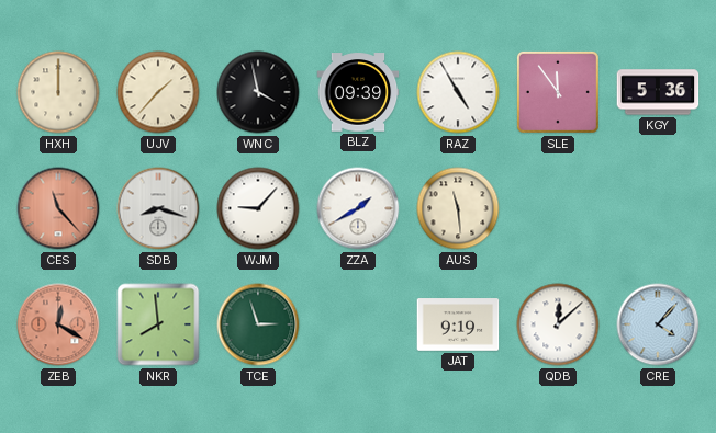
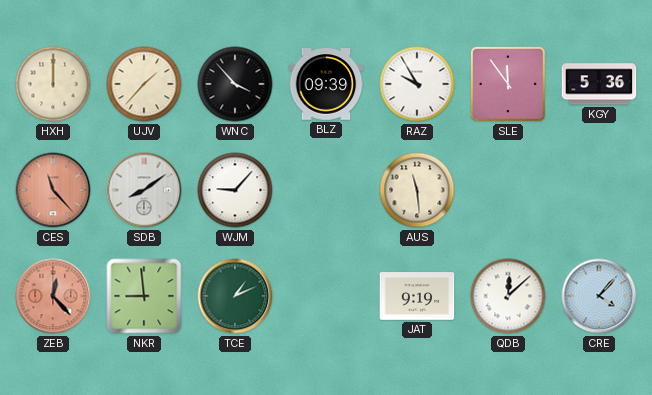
WNC: 3:58 -> 3:53 (235, 84)
RAZ: 4:55 -> 9:55 (417, 84)
SDB: 8:18 -> 8:09 (144, 190)
ZZA: 1:40 -> none (358, 208)
ZEB: 12:20 -> 12:23 (53, 296)
NKR: 7:59 -> 8:59 (144, 296)
TCE: 2:57 -> 1:11 (235, 296)
